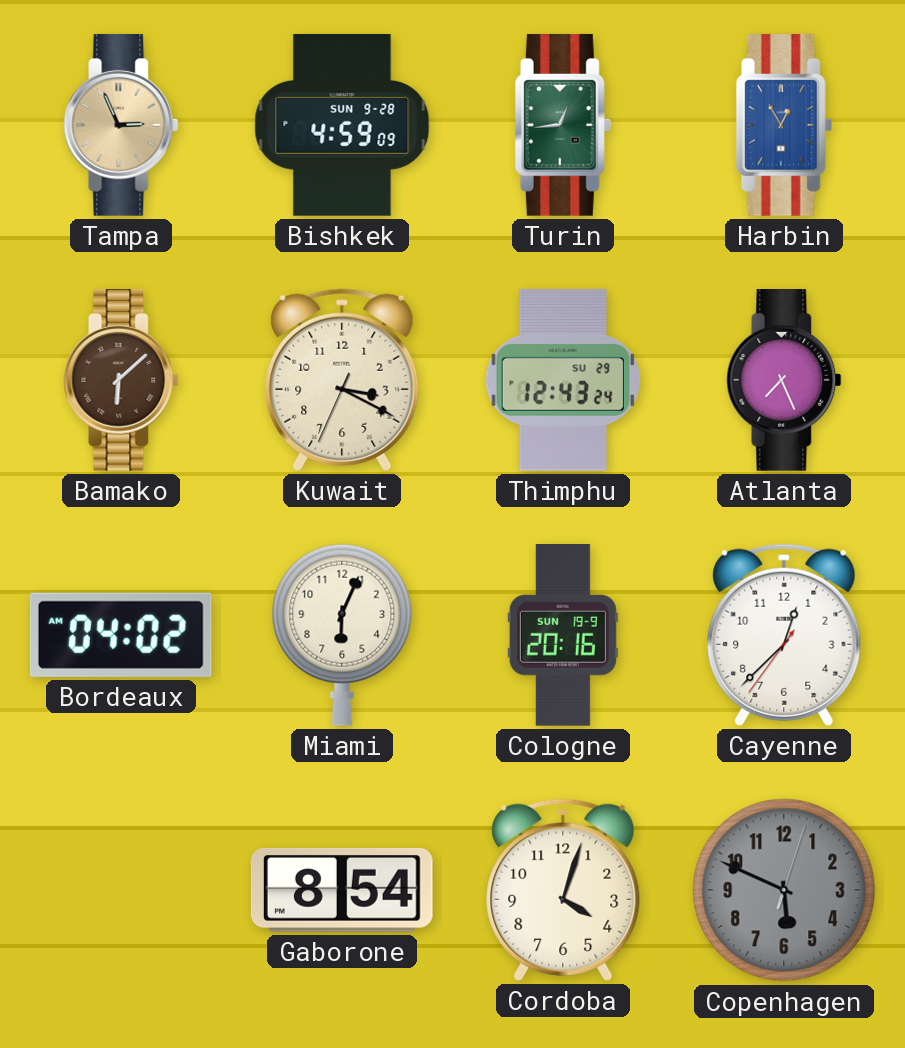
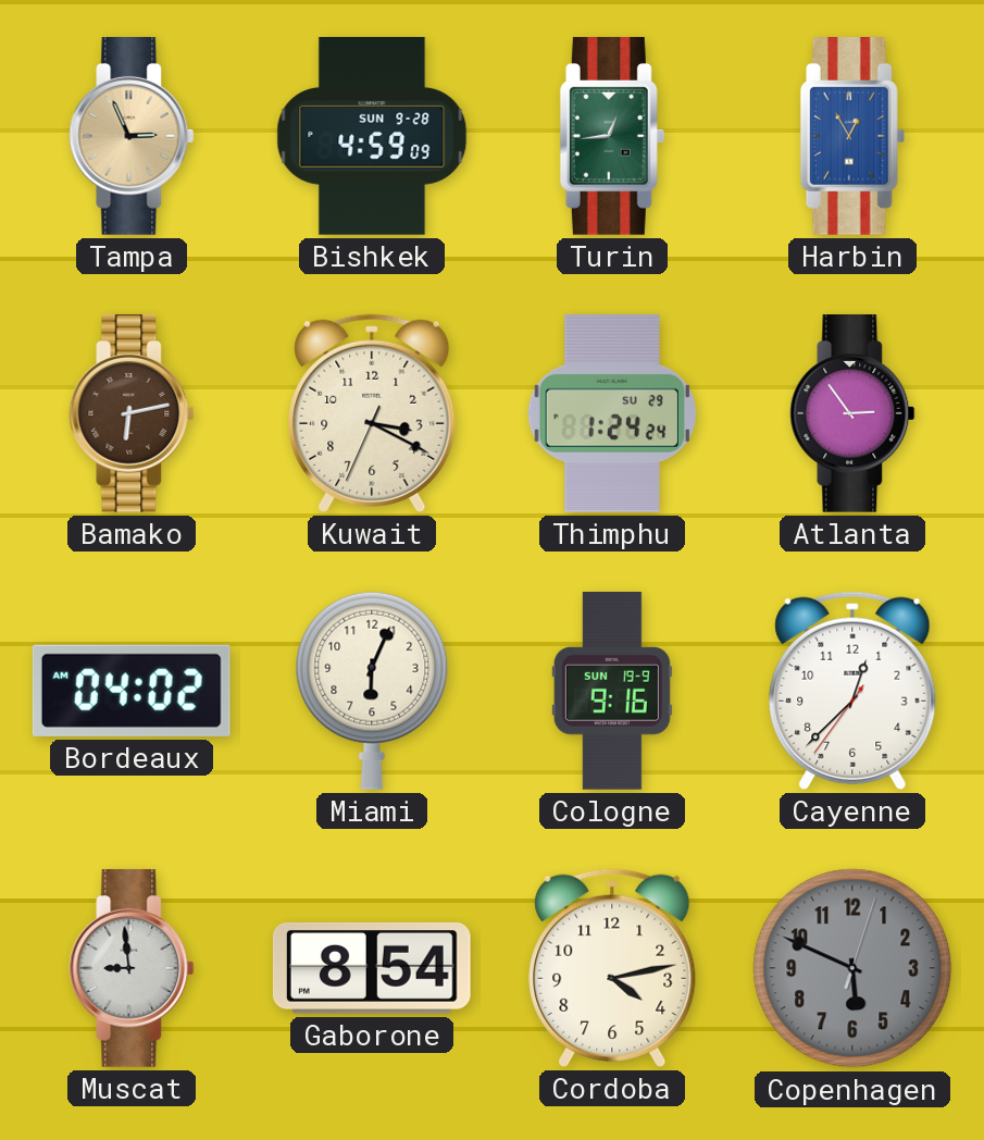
Bamako: 6:08 -> 6:13 (132, 414)
Thimphu: 12:43 -> 1:24 (611, 413)
Atlanta: 7:26 -> 2:54 (852, 414)
Cologne: 20:16 -> 9:16 (612, 692)
Muscat: none -> 8:59 (132, 969)
Cordoba: 4:03 -> 4:13 (612, 968)
